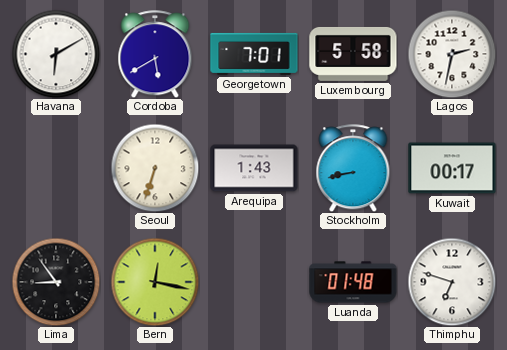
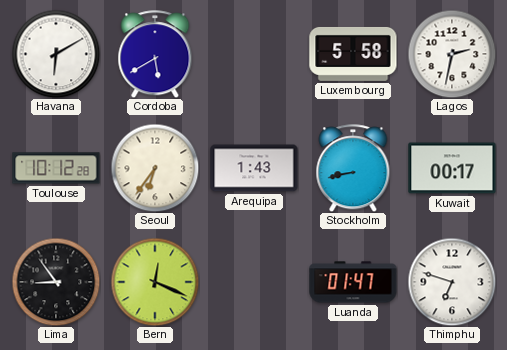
Georgetown: 7:01 -> none (254, 54)
Toulouse: none -> 10:12 (56, 168)
Seoul: 6:33 -> 6:36 (155, 168)
Bern: 12:17 -> 12:19 (155, 282)
Luanda: 01:48 -> 01:47 (353, 282)
